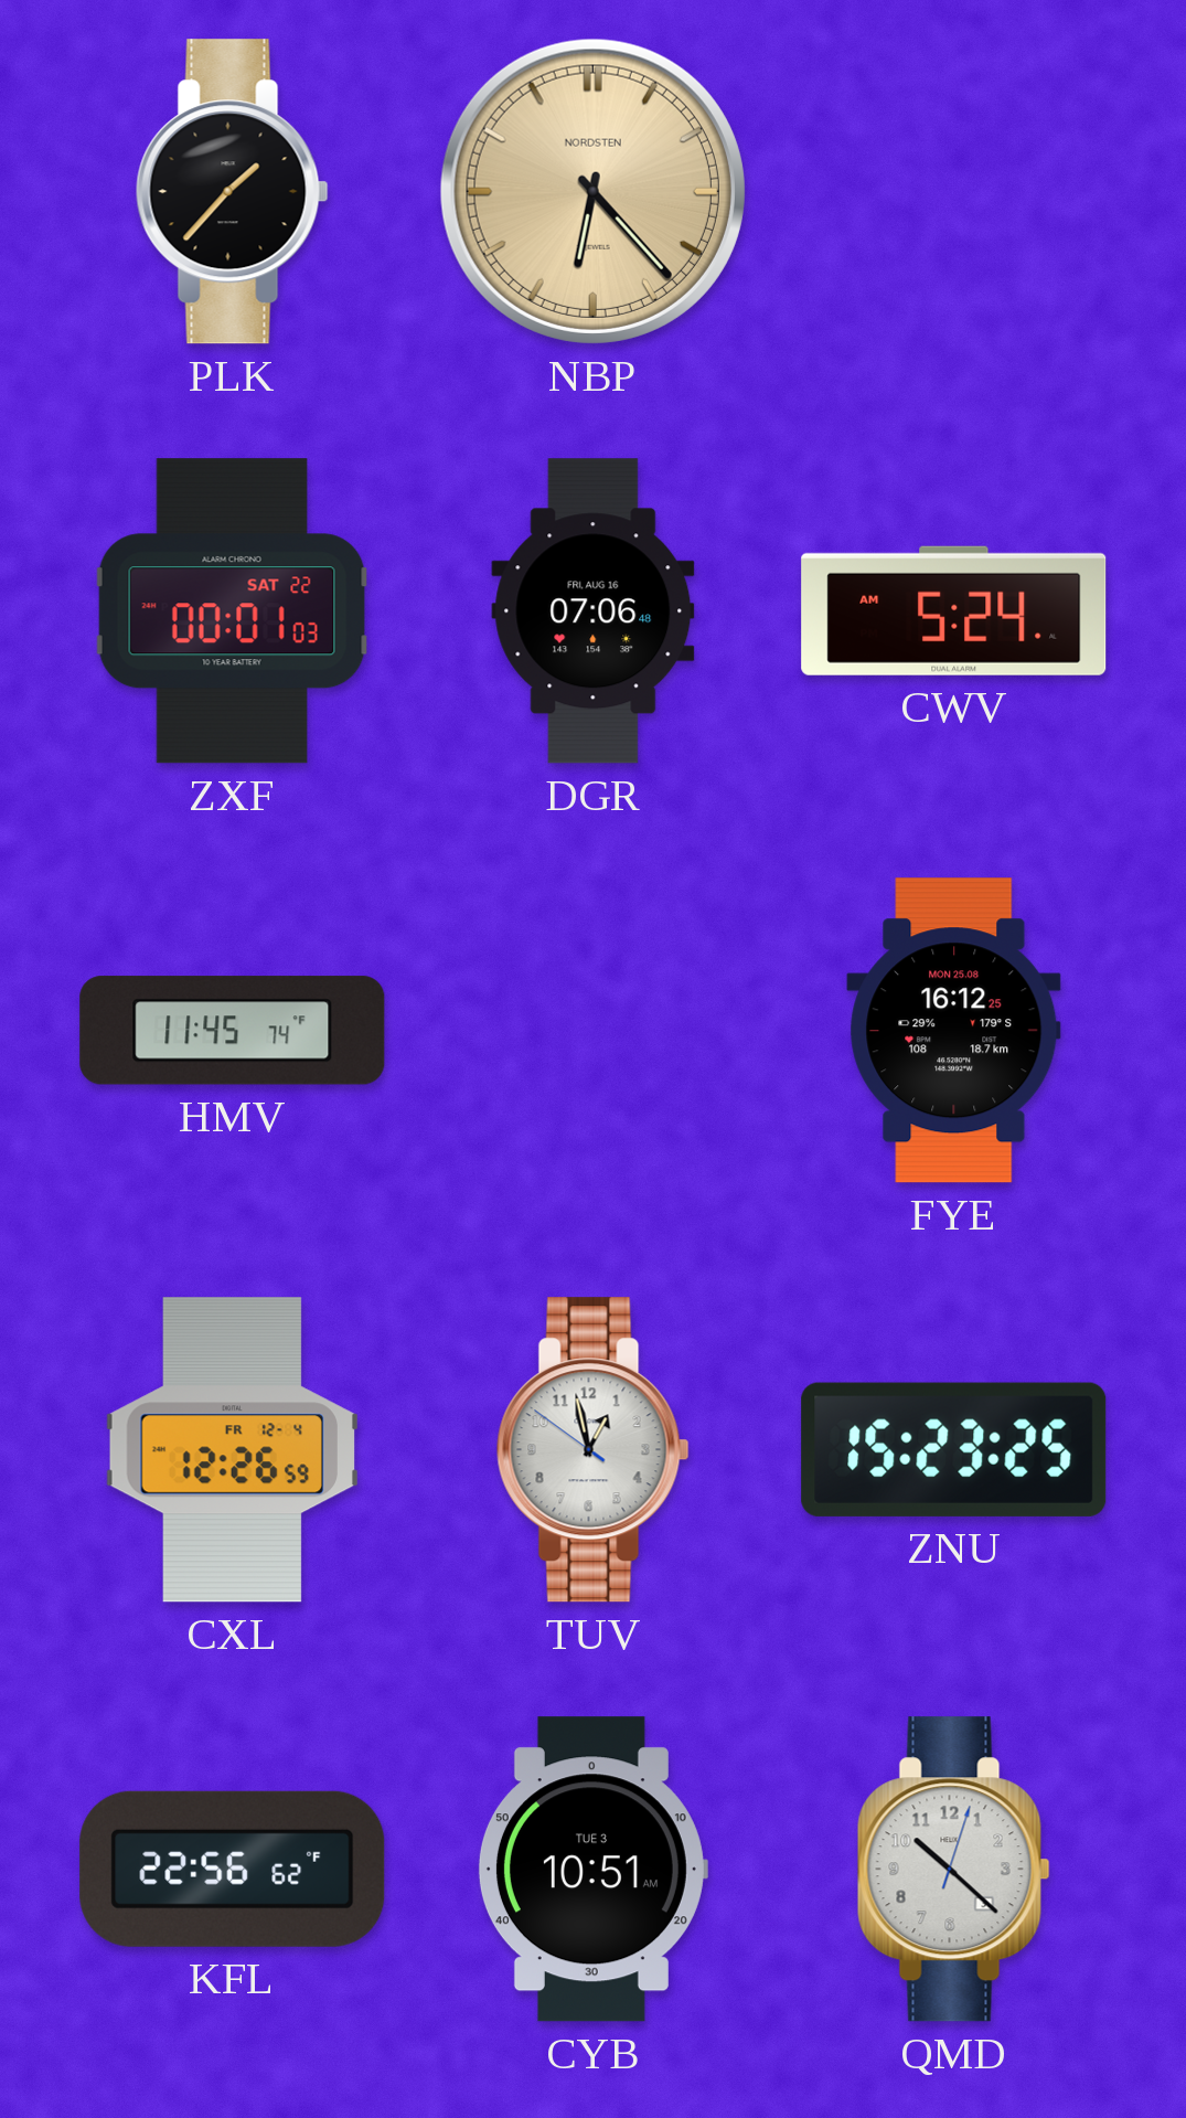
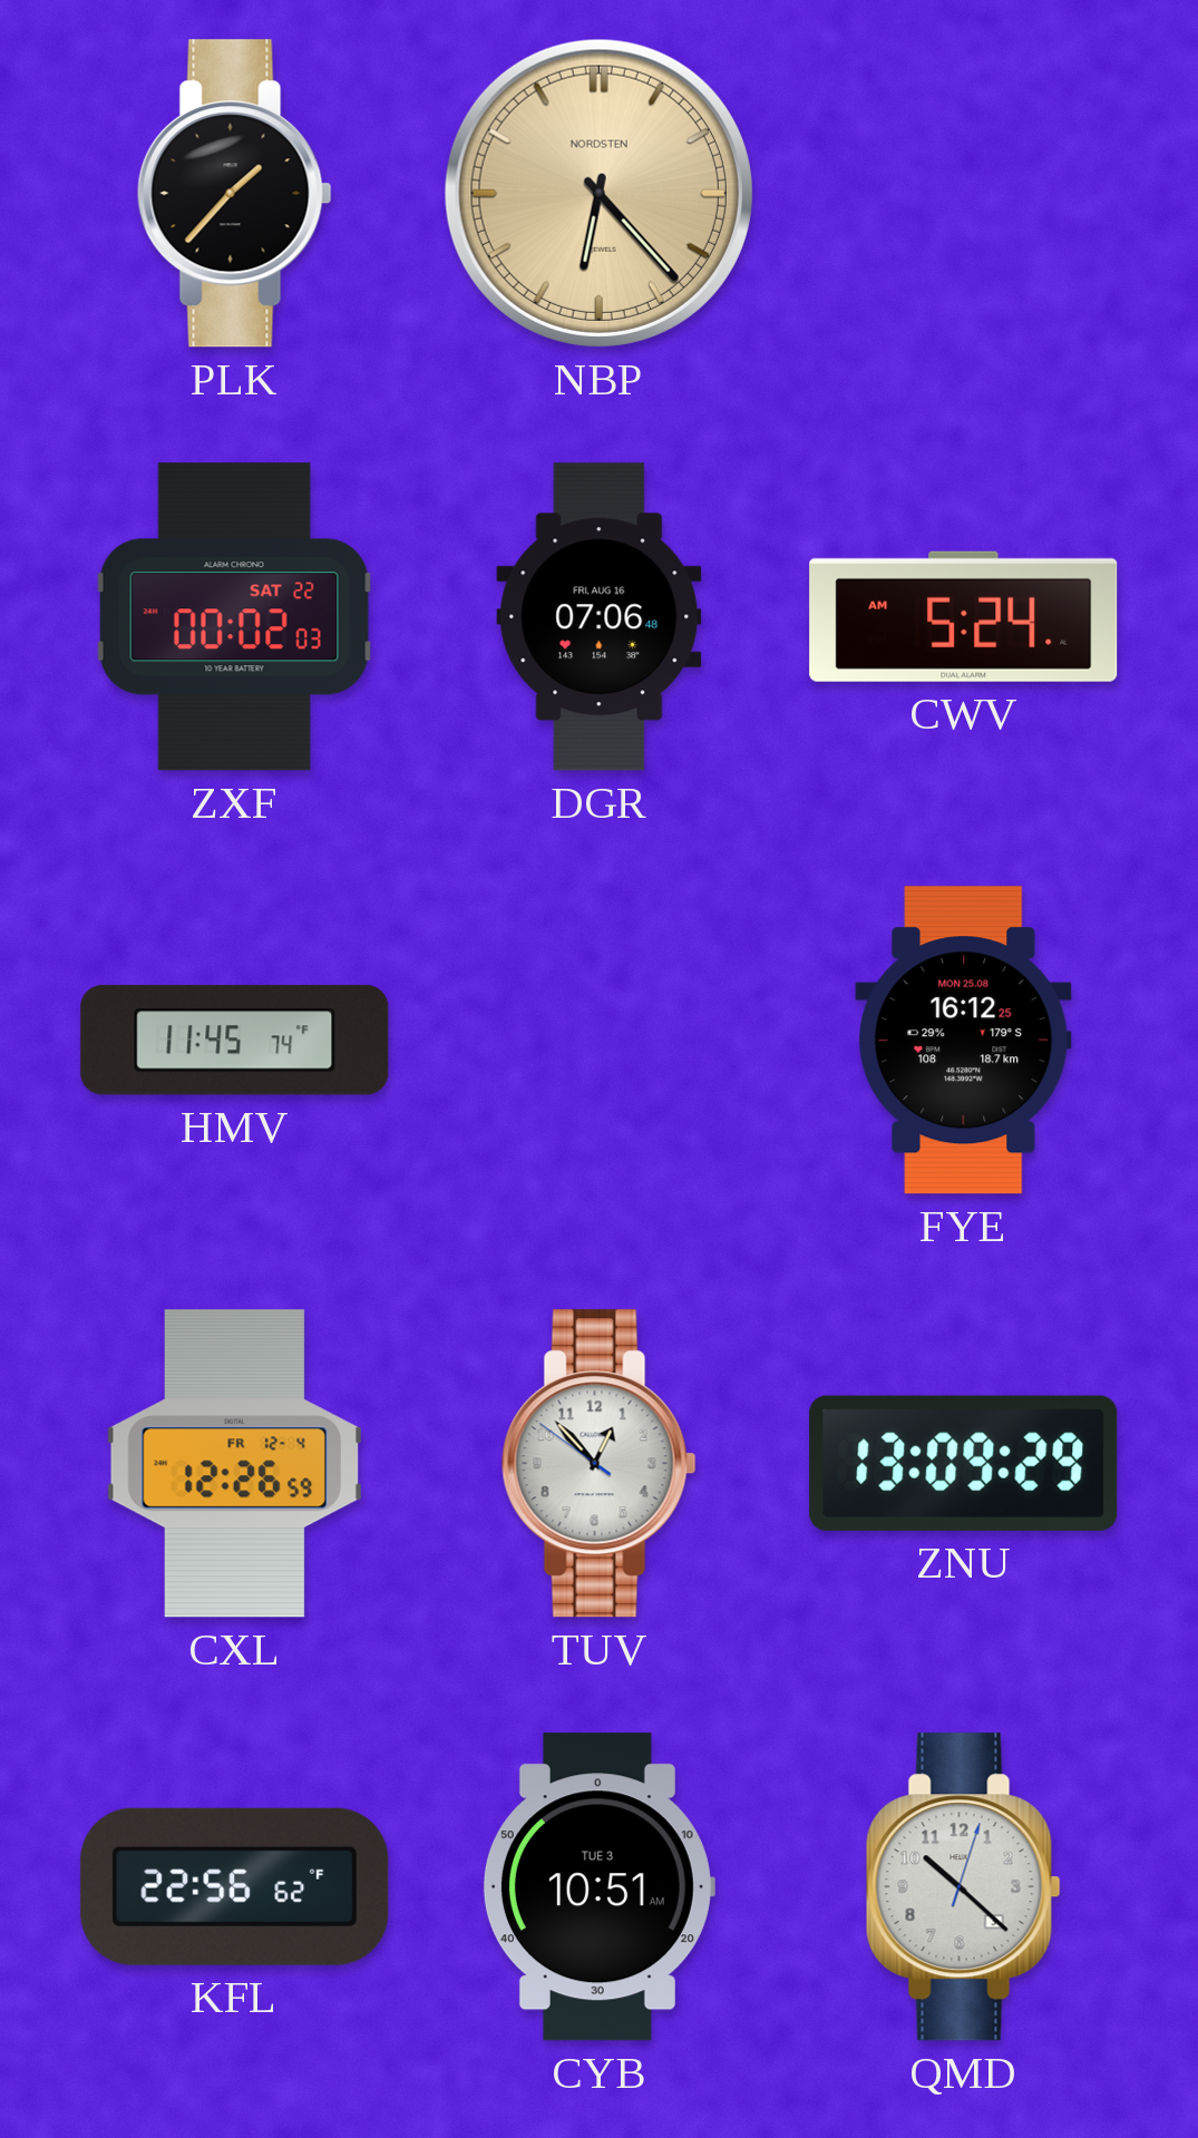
ZXF: 00:01 -> 00:02 (235, 617)
TUV: 12:57 -> 12:52 (598, 1464)
ZNU: 15:23 -> 13:09 (964, 1463)
